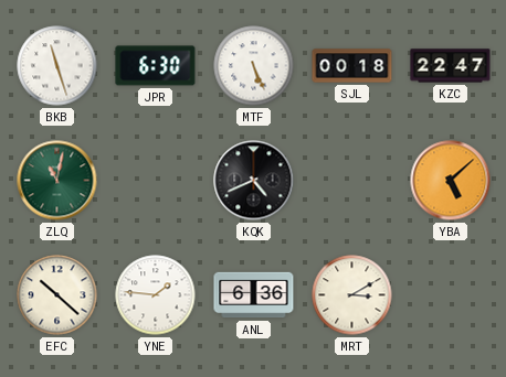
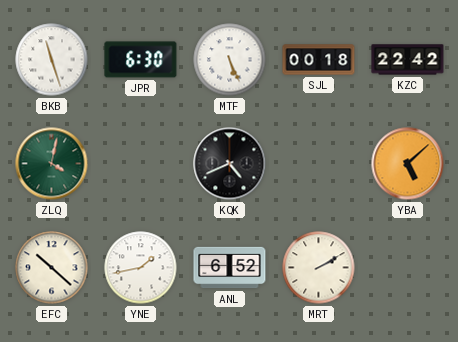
KZC: 22:47 -> 22:42 (408, 60)
ZLQ: 11:02 -> 4:02 (52, 164)
YNE: 1:46 -> 1:43 (141, 268)
ANL: 6:36 -> 6:52 (230, 268)
MRT: 3:10 -> 2:10 (319, 268)
